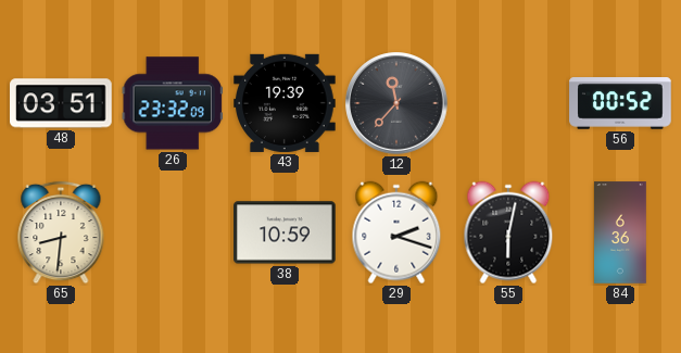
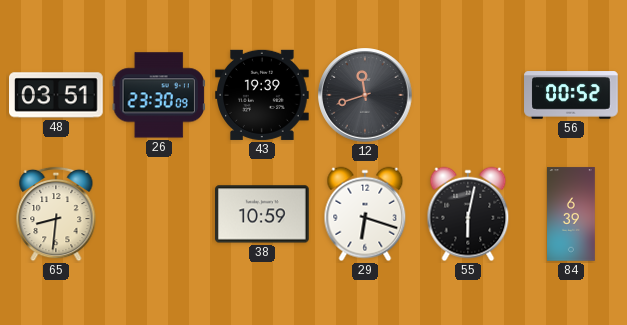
26: 23:32 -> 23:30 (158, 95)
12: 11:37 -> 11:42 (365, 95)
29: 2:18 -> 6:18 (365, 214)
84: 6:36 -> 6:39 (572, 214)
